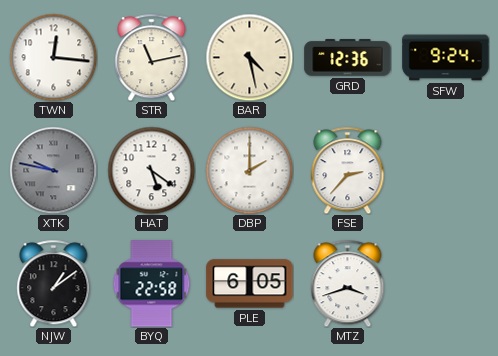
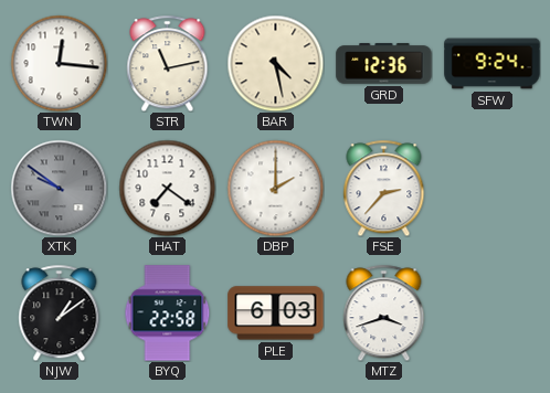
XTK: 9:47 -> 9:51 (59, 188)
HAT: 5:21 -> 7:21 (167, 188)
PLE: 6:05 -> 6:03 (276, 314)
